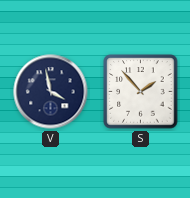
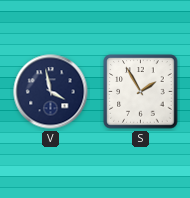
S: 1:53 -> 1:55 (141, 92)
